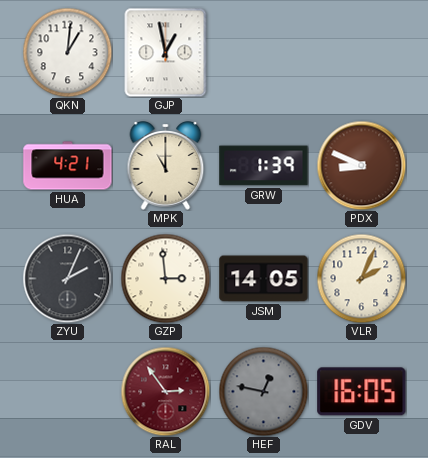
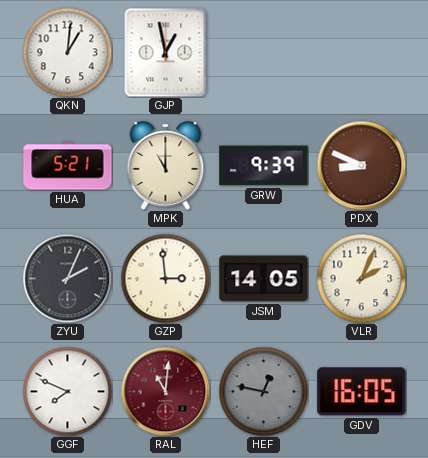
HUA: 4:21 -> 5:21 (68, 166)
GRW: 1:39 -> 9:39 (264, 166)
GGF: none -> 7:49 (67, 391)
RAL: 2:54 -> 11:01 (165, 391)
